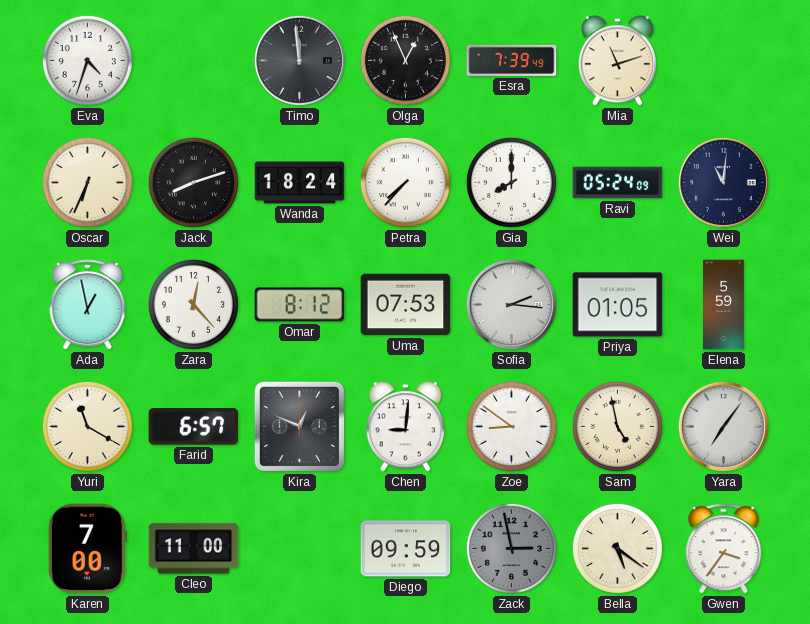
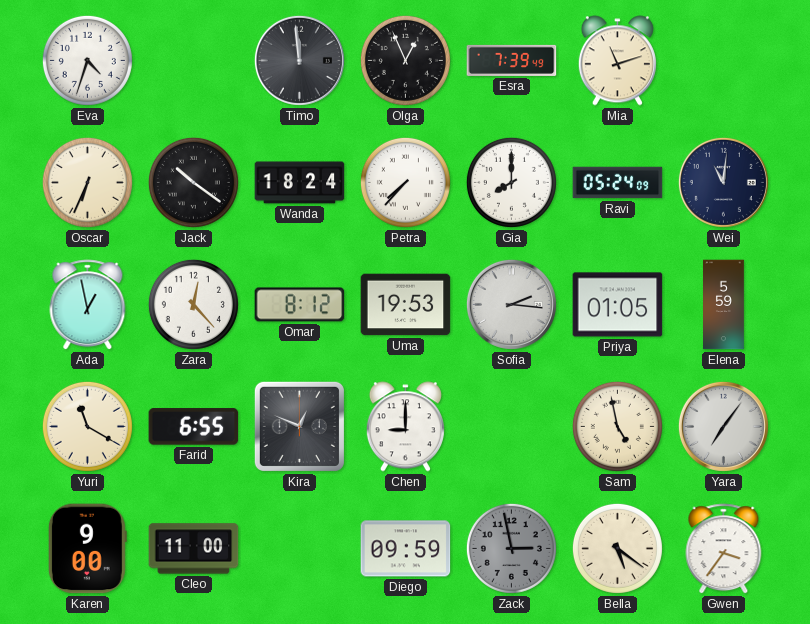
Jack: 8:12 -> 10:21 (193, 182)
Uma: 07:53 -> 19:53 (406, 305)
Farid: 6:57 -> 6:55 (194, 427)
Chen: 9:01 -> 9:00 (405, 427)
Zoe: 8:51 -> none (511, 426)
Karen: 7:00 -> 9:00 (87, 549)
